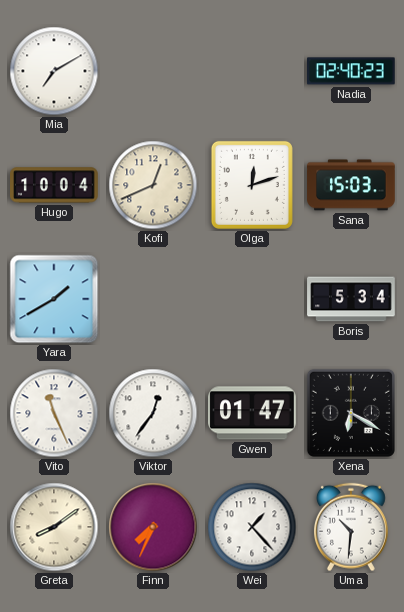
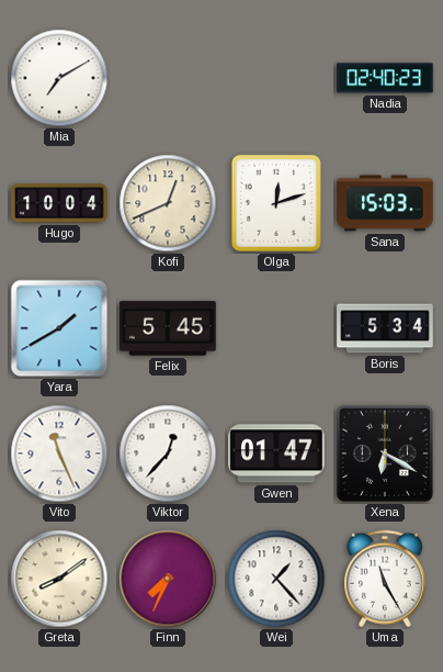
Felix: none -> 5:45 (168, 328)
Viktor: 12:36 -> 12:37 (168, 453)
Uma: 10:31 -> 11:25 (385, 579)
